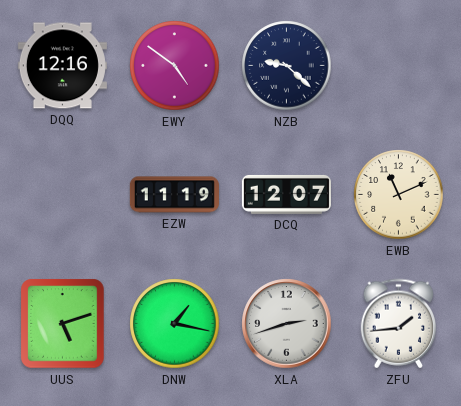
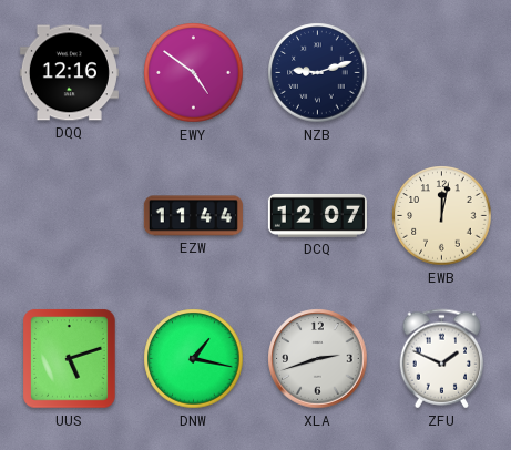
NZB: 9:22 -> 9:12 (318, 73)
EZW: 11:19 -> 11:44 (193, 216)
EWB: 11:11 -> 12:02 (442, 216)
ZFU: 1:44 -> 1:49 (442, 359)
